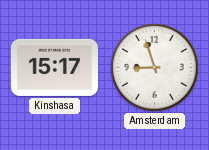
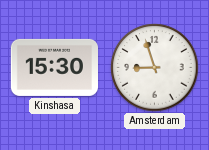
Kinshasa: 15:17 -> 15:30 (55, 67)
